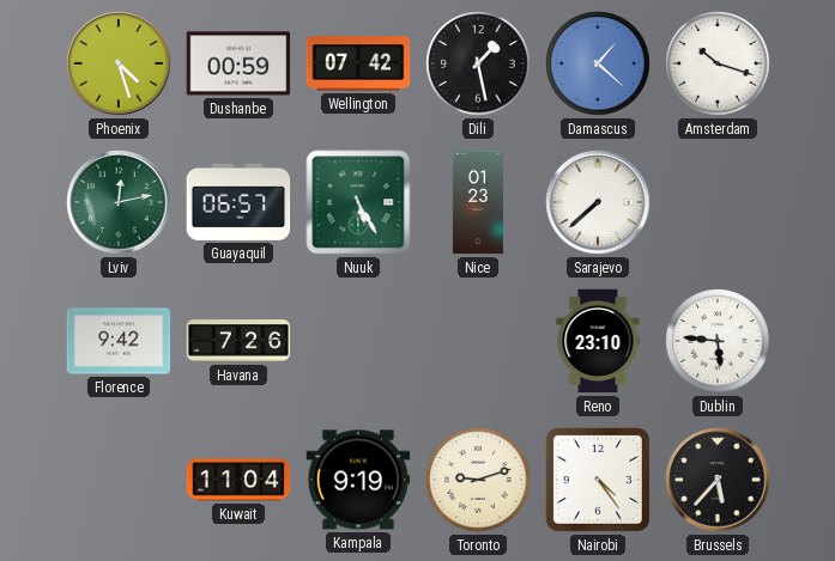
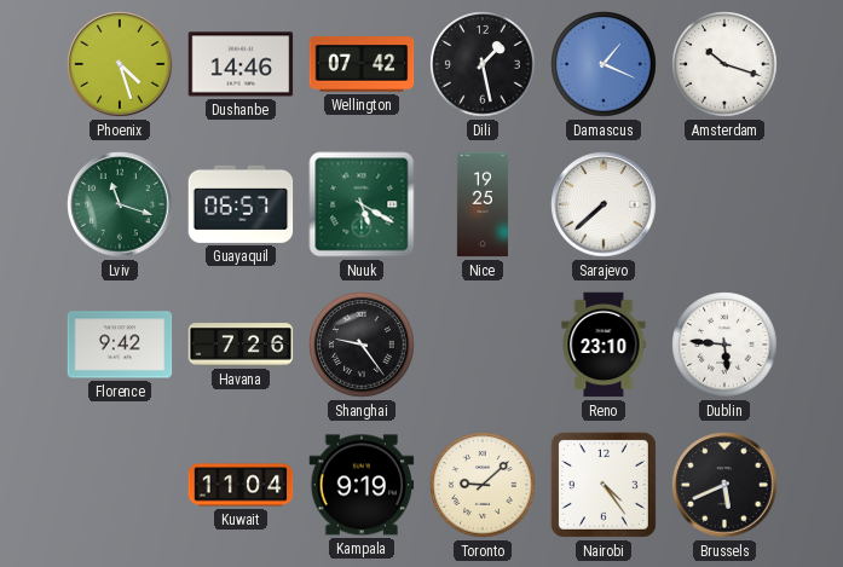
Dushanbe: 00:59 -> 14:46 (241, 64)
Damascus: 1:22 -> 1:19 (604, 64)
Lviv: 12:13 -> 11:18 (120, 204)
Nuuk: 5:25 -> 5:20 (362, 204)
Nice: 01:23 -> 19:25 (483, 204)
Shanghai: none -> 9:24 (362, 345)
Toronto: 9:12 -> 9:08 (483, 485)
Brussels: 5:37 -> 5:41 (724, 485)
